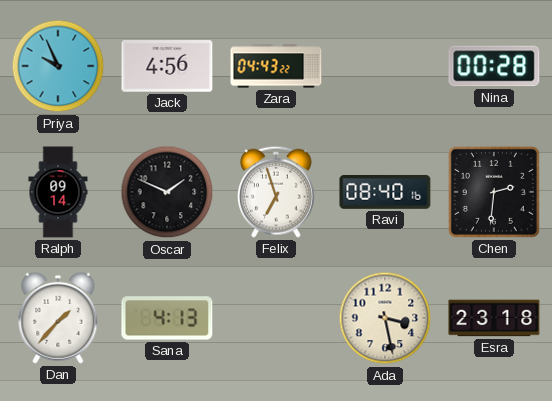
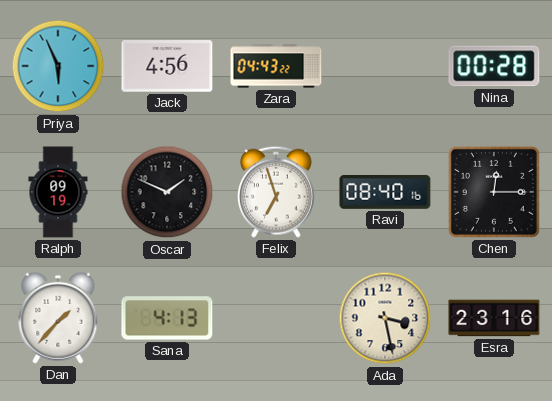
Priya: 9:56 -> 5:56 (58, 66)
Ralph: 09:14 -> 09:19 (58, 192)
Chen: 2:31 -> 12:15 (494, 192)
Esra: 23:18 -> 23:16 (494, 318)
